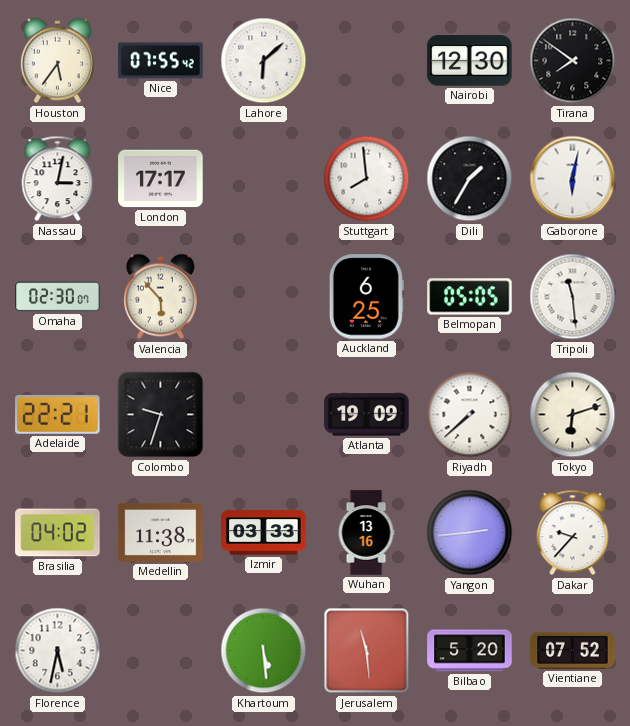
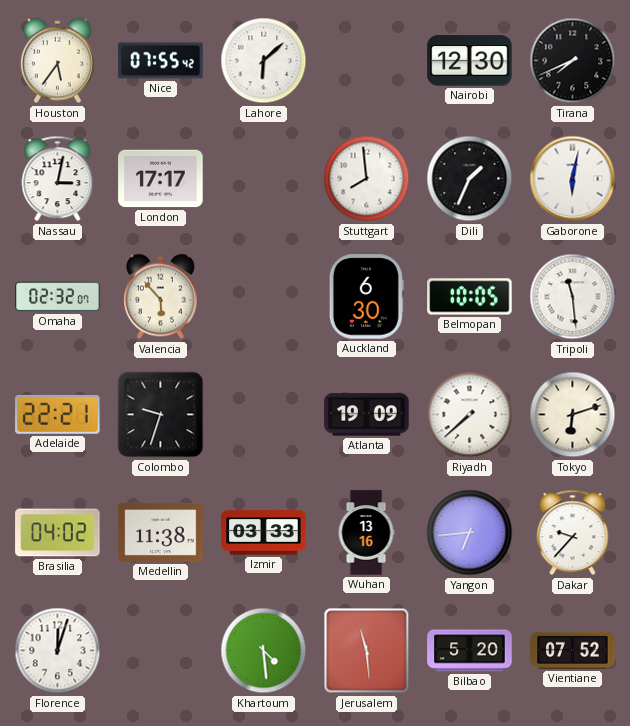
Tirana: 7:51 -> 7:41 (573, 61)
Dili: 1:35 -> 1:34 (470, 179)
Omaha: 02:30 -> 02:32 (58, 297)
Auckland: 6:25 -> 6:30 (366, 297)
Belmopan: 05:05 -> 10:05 (470, 297)
Yangon: 2:44 -> 6:44 (470, 533)
Florence: 5:32 -> 12:03 (58, 651)
Khartoum: 5:29 -> 4:29 (264, 651)
